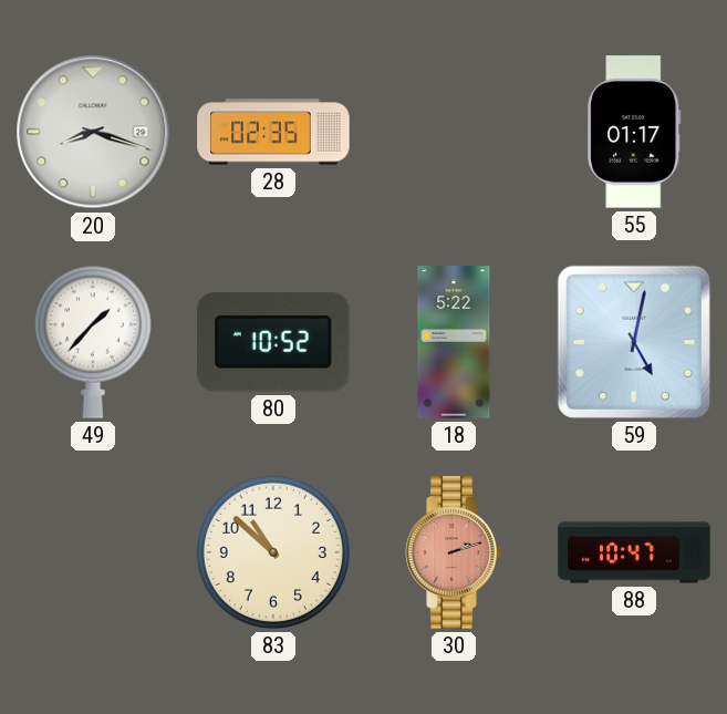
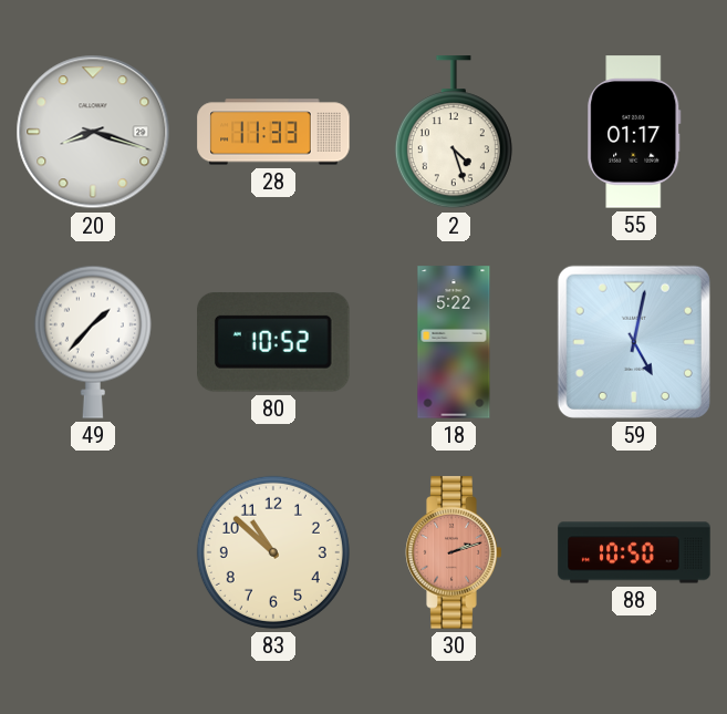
28: 02:35 -> 11:33 (273, 132)
2: none -> 4:27 (454, 133)
88: 10:47 -> 10:50 (634, 552)
